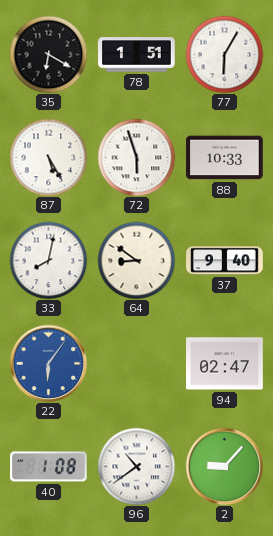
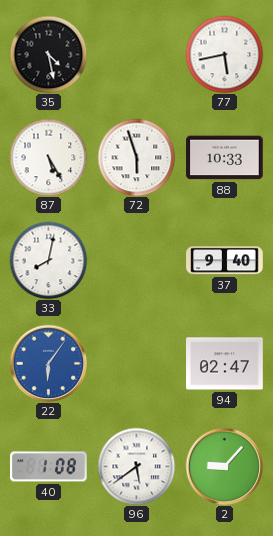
35: 6:20 -> 4:28 (48, 54)
78: 1:51 -> none (137, 55)
77: 6:05 -> 5:43 (224, 54)
64: 8:51 -> none (136, 260)
96: 10:39 -> 5:39 (136, 466)
